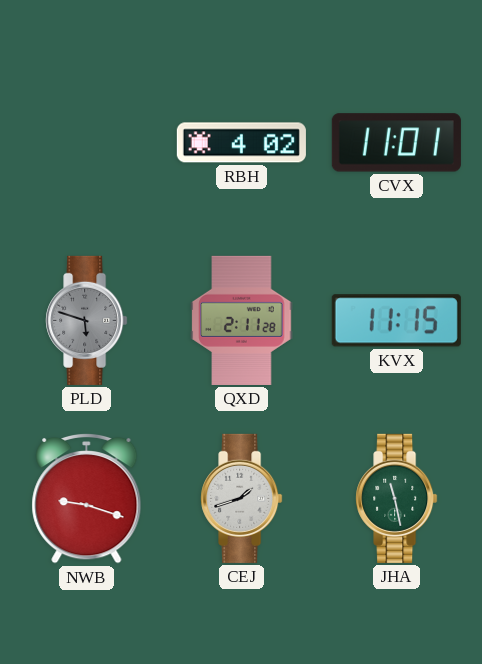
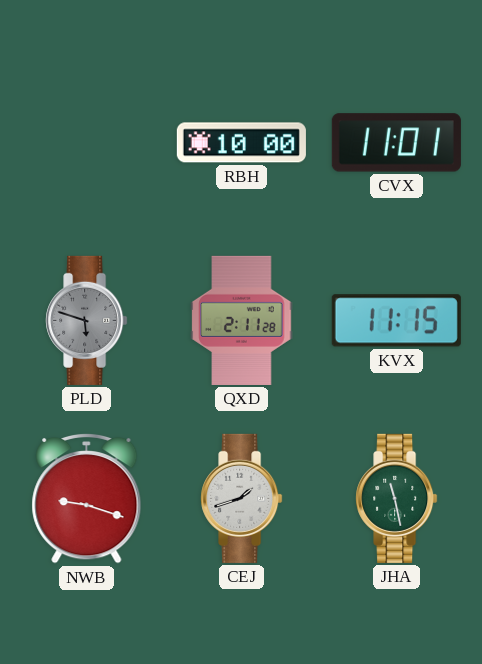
RBH: 4:02 -> 10:00 (241, 143)
